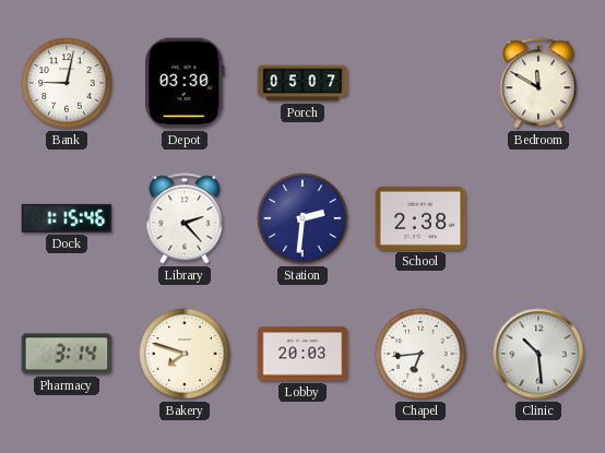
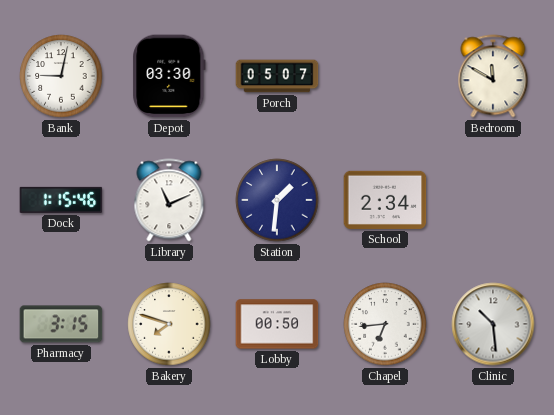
Library: 2:23 -> 11:11 (169, 200)
Station: 2:31 -> 1:31 (277, 200)
School: 2:38 -> 2:34 (385, 200)
Pharmacy: 3:14 -> 3:15 (61, 324)
Lobby: 20:03 -> 00:50 (277, 324)
